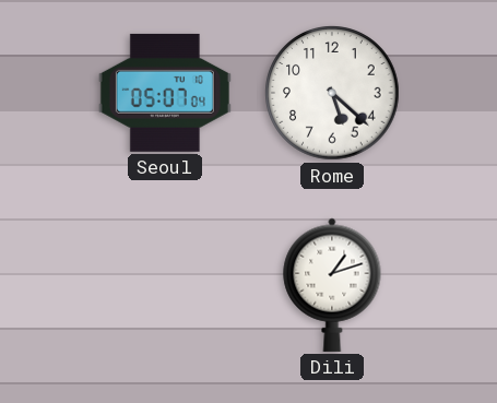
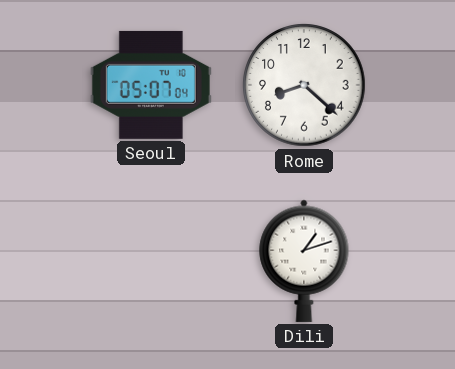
Rome: 5:22 -> 8:22 (304, 85)
